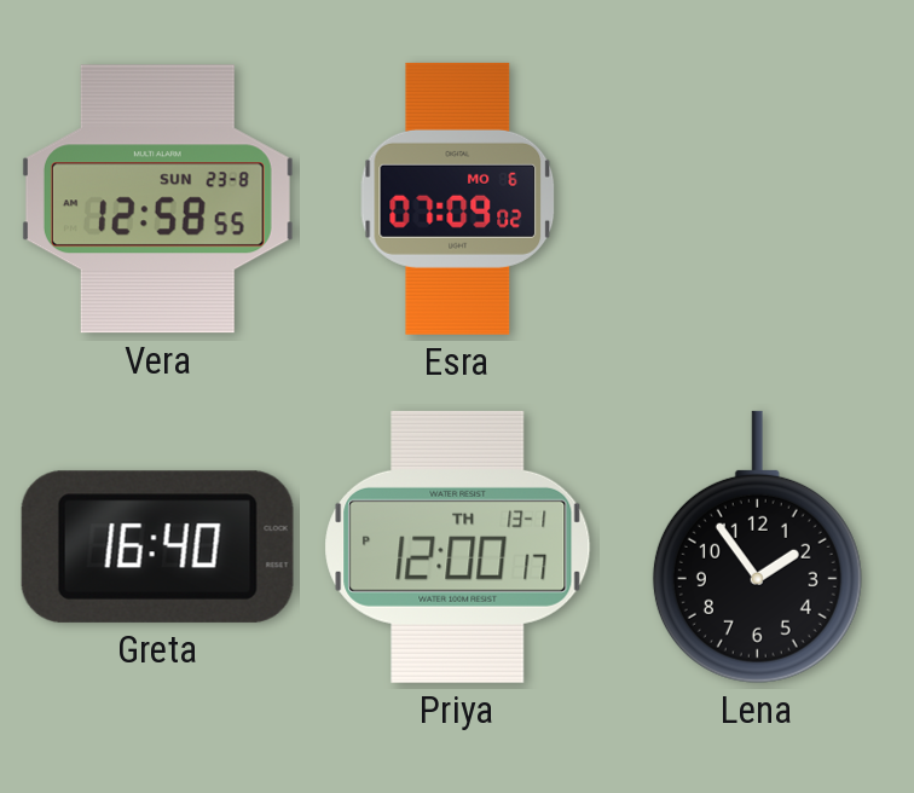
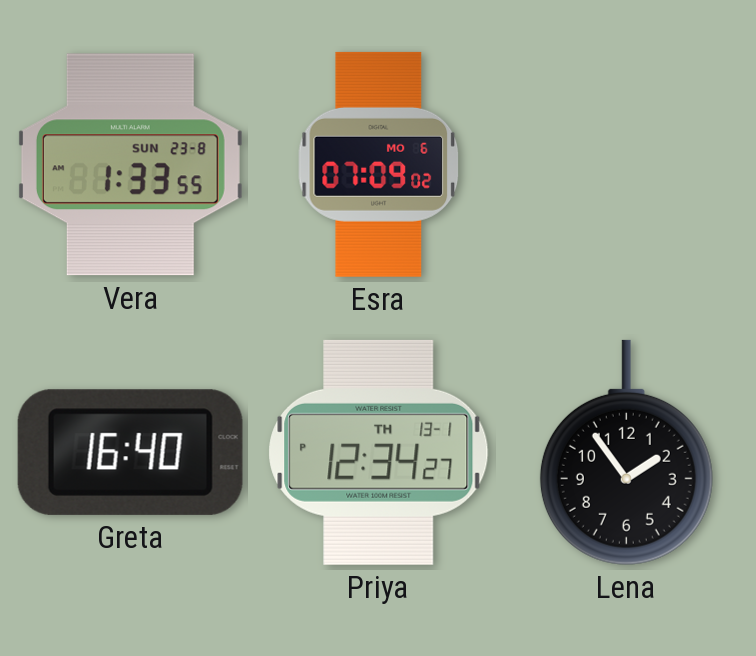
Vera: 12:58 -> 1:33 (130, 165)
Priya: 12:00 -> 12:34 (379, 452)
